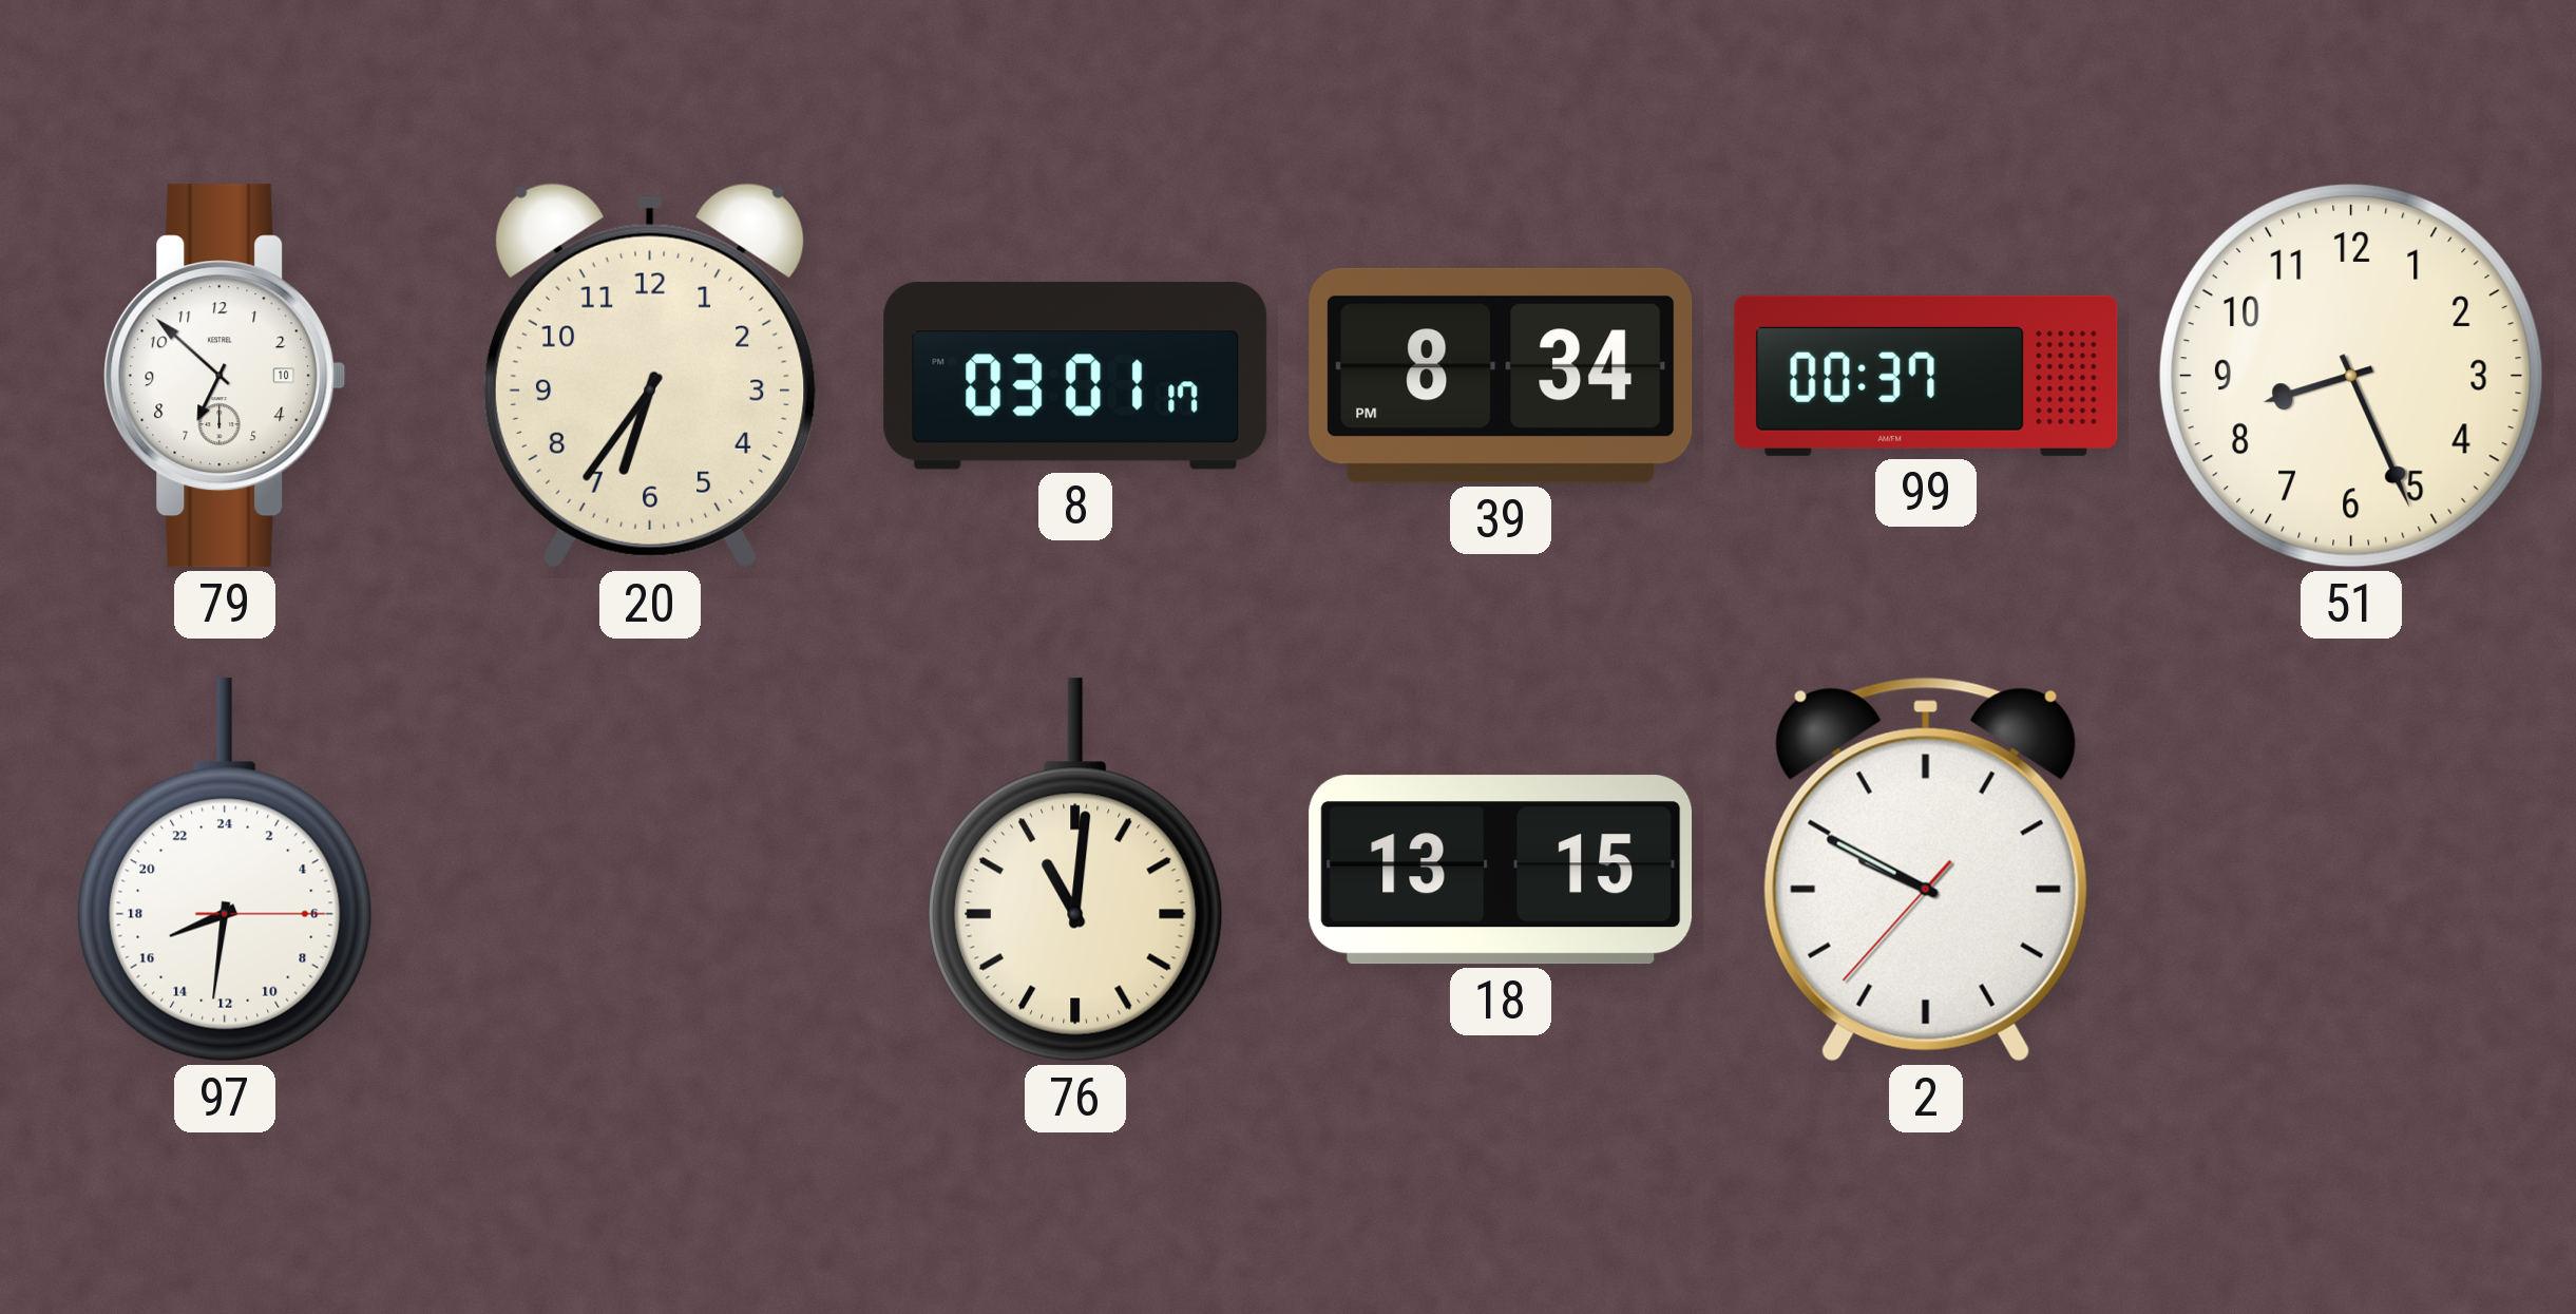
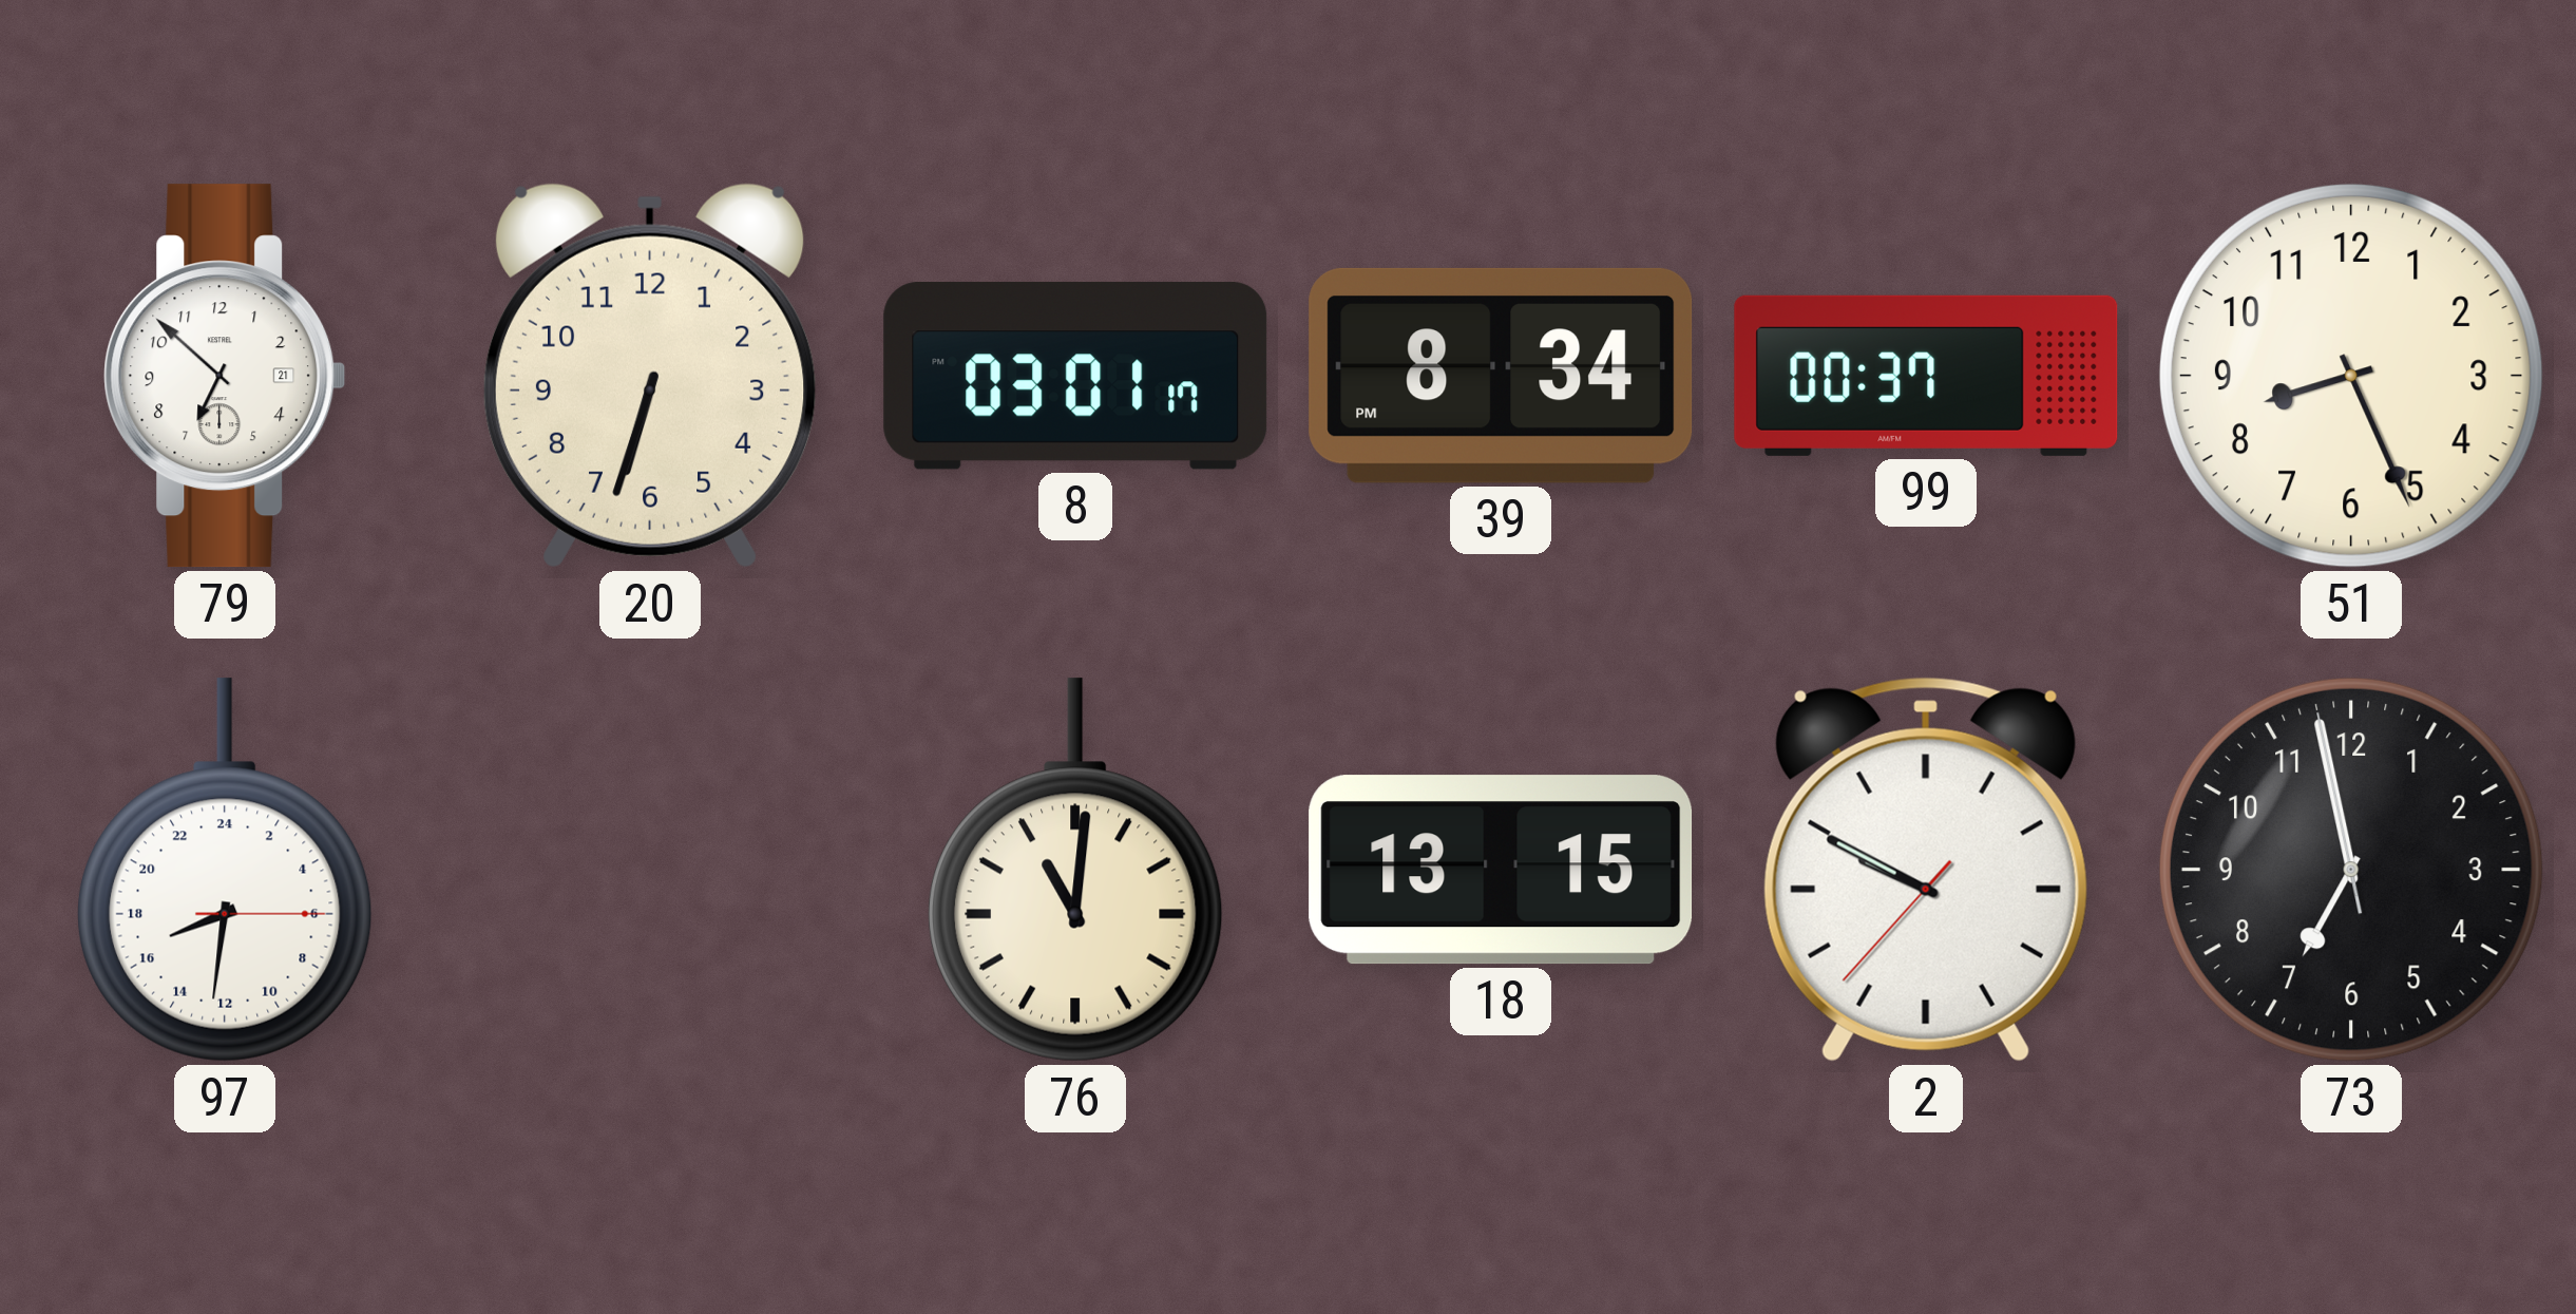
79 date: 10 -> 21 (225, 376)
20: 6:36 -> 6:33 (650, 376)
73: none -> 6:57 (2351, 870)
